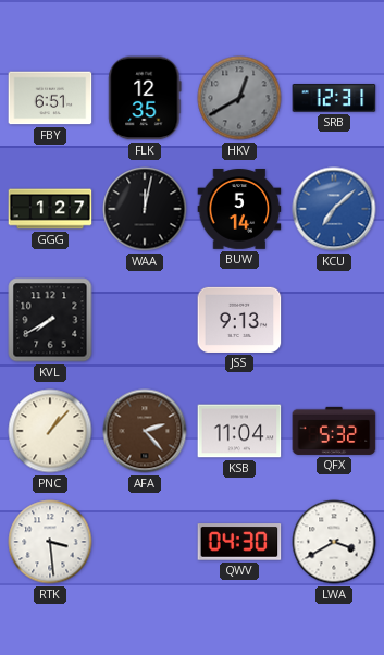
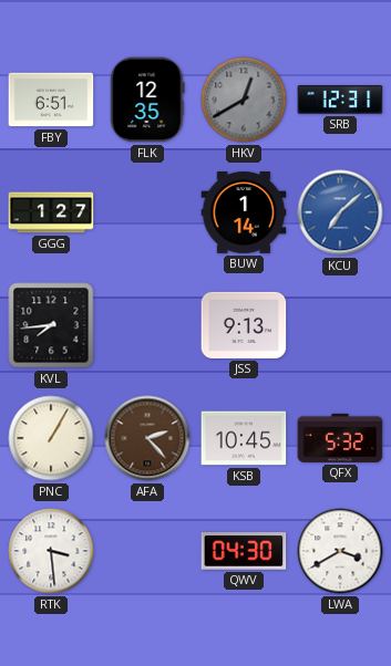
WAA: 12:02 -> none (145, 209)
BUW: 5:14 -> 1:14 (244, 214)
KVL: 7:40 -> 7:44 (51, 325)
PNC: 1:07 -> 1:05 (51, 438)
KSB: 11:04 -> 10:45 (244, 438)
